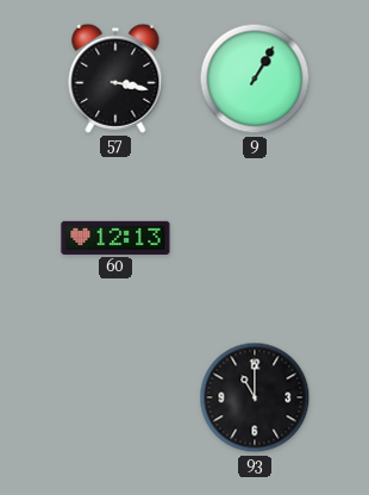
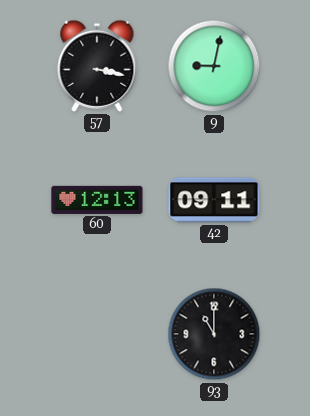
9: 1:05 -> 9:02 (214, 66)
42: none -> 09:11 (214, 200)
